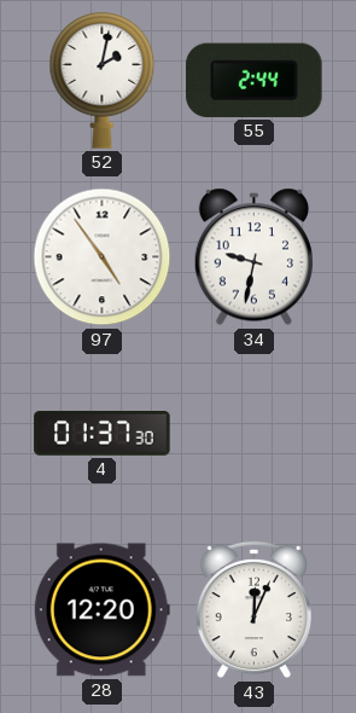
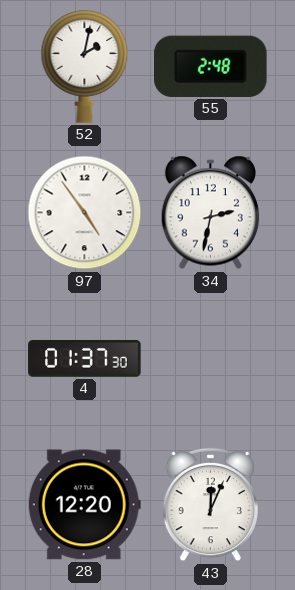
55: 2:44 -> 2:48 (211, 66)
34: 9:32 -> 2:32 (210, 213)
